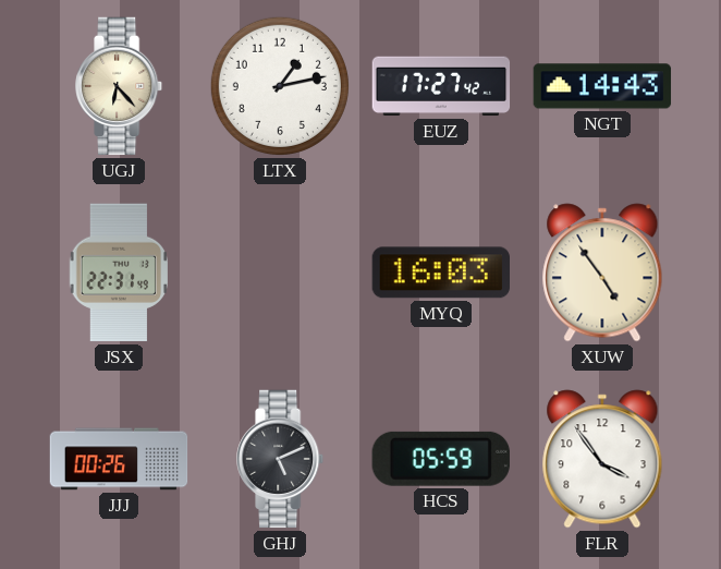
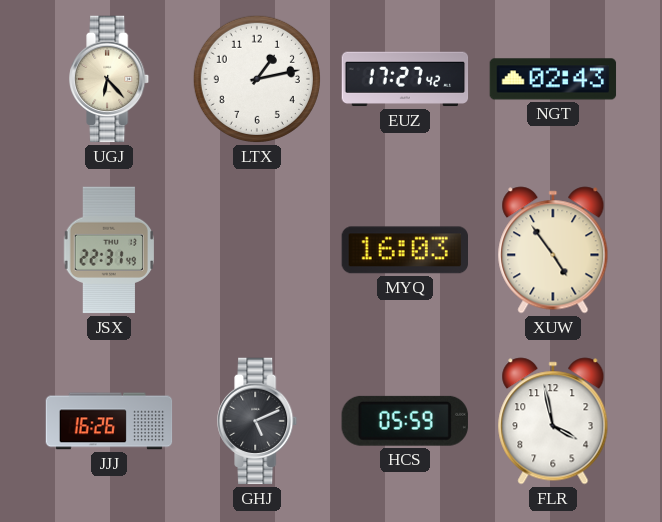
NGT: 14:43 -> 02:43 (553, 79)
JJJ: 00:26 -> 16:26 (109, 421)
FLR: 3:54 -> 3:58 (553, 421)
